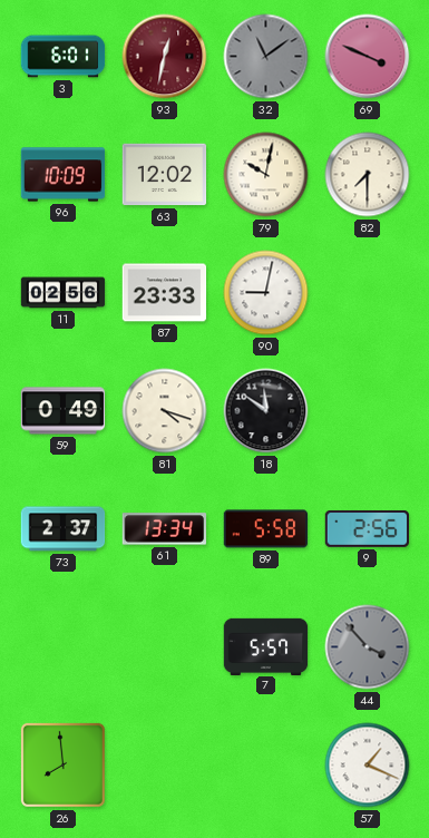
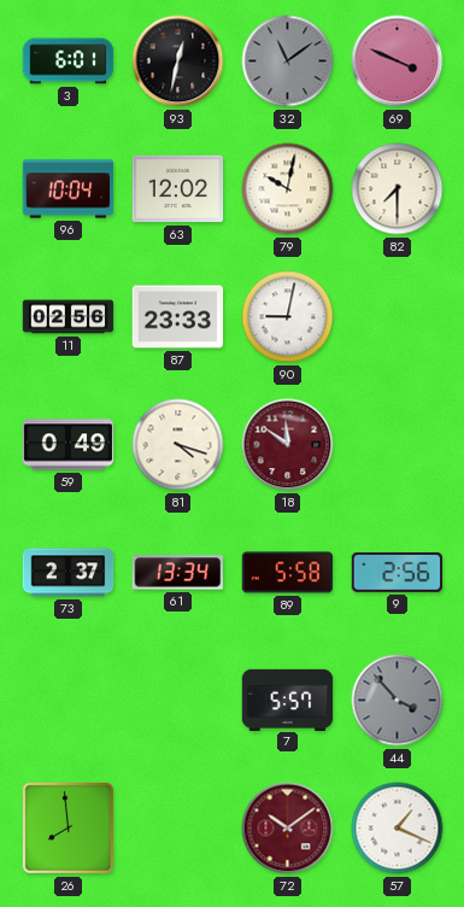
93 dial: burgundy -> black (178, 62)
96: 10:09 -> 10:04 (69, 189)
18 dial: black -> burgundy (288, 445)
72: none -> 10:09 (288, 829)
